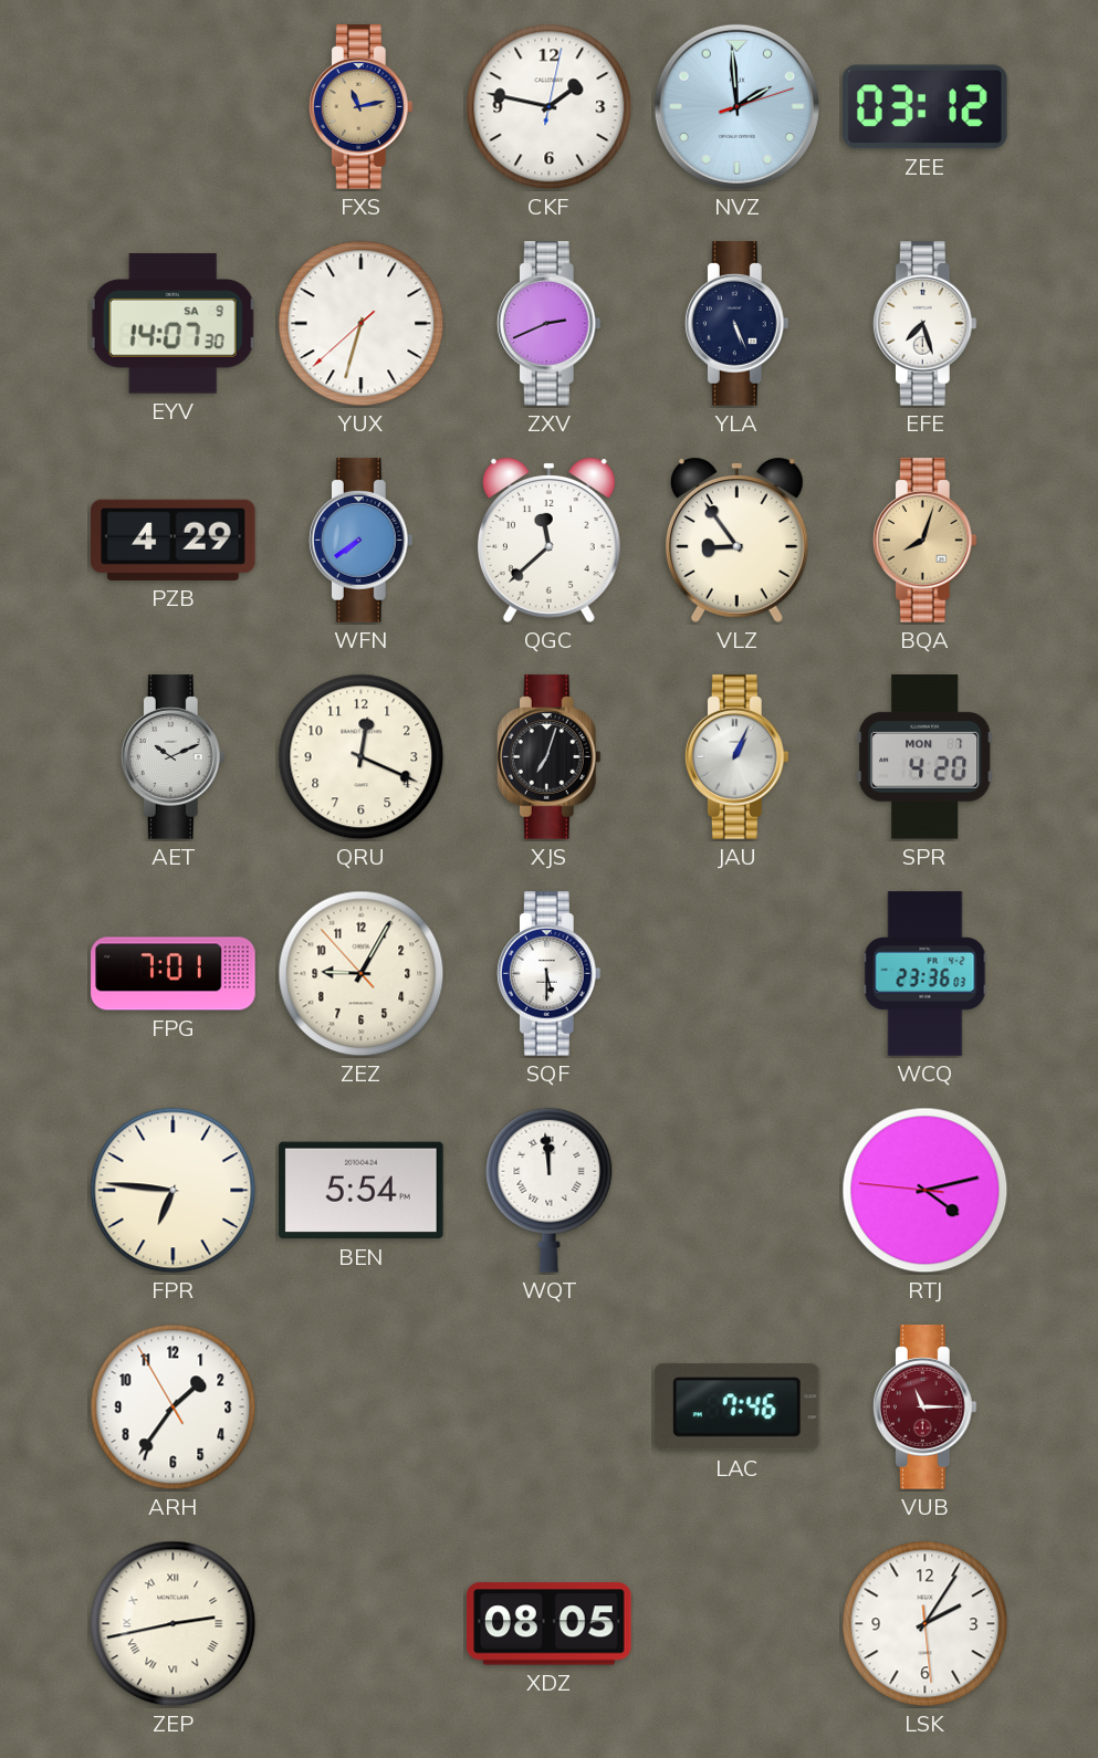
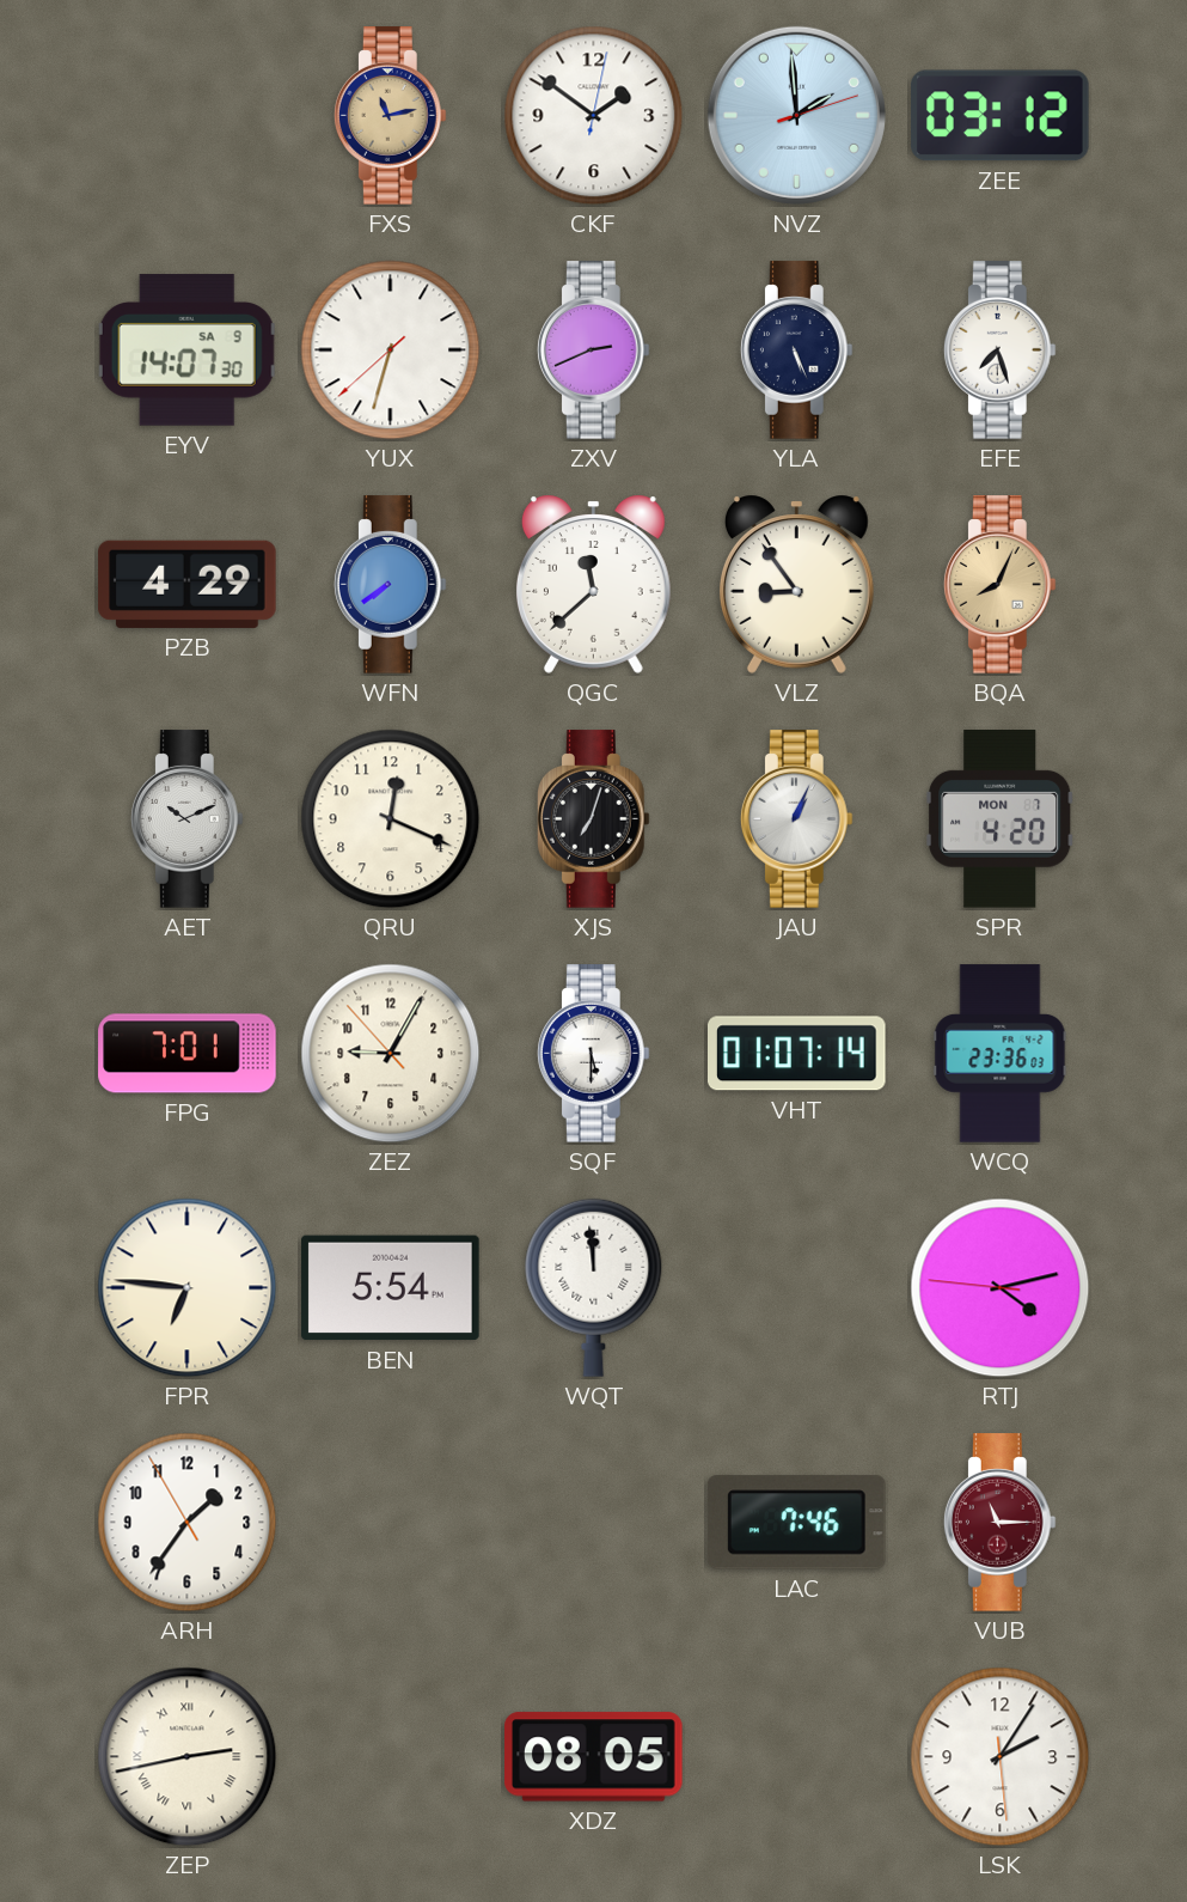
CKF: 1:47 -> 1:51 (594, 116)
BQA: 8:03 -> 8:04 (999, 585)
VHT: none -> 01:07 (797, 1054)
